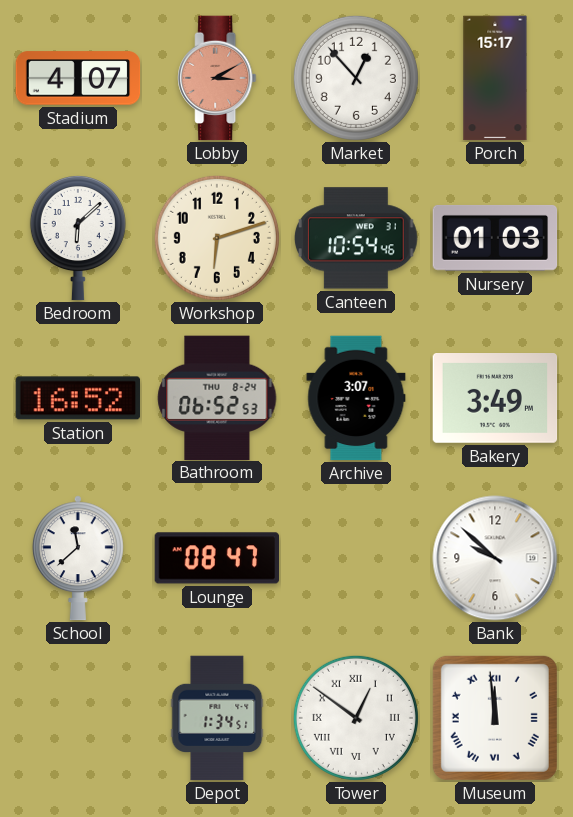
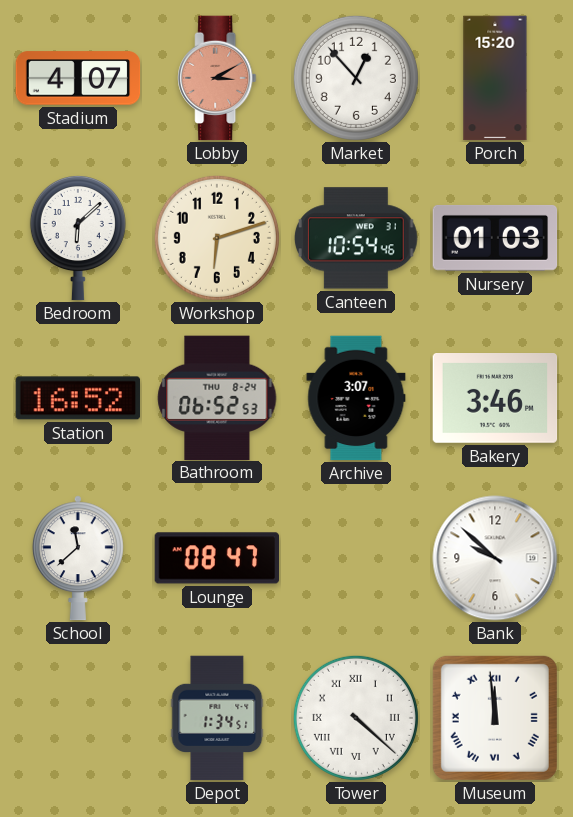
Porch: 15:17 -> 15:20 (495, 78)
Bakery: 3:49 -> 3:46 (495, 399)
Tower: 12:51 -> 4:22 (356, 718)
